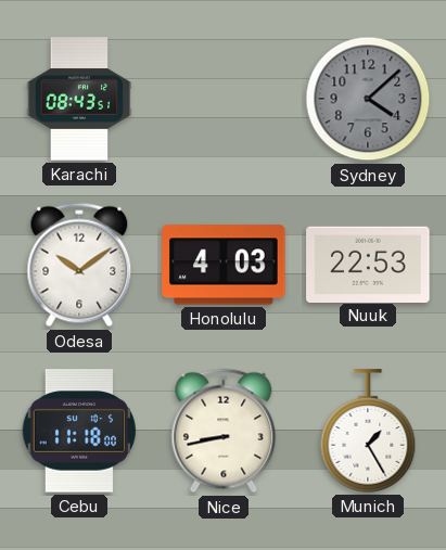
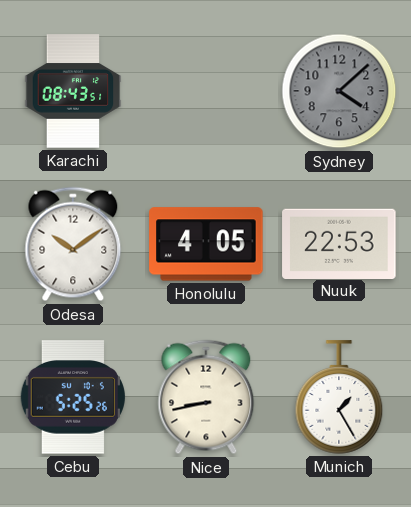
Honolulu: 4:03 -> 4:05 (206, 244)
Cebu: 11:18 -> 5:25 (72, 397)
